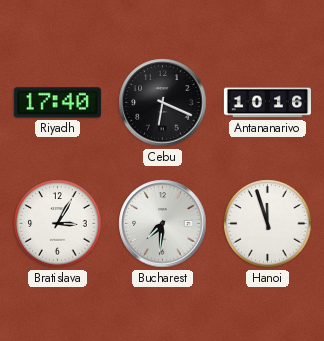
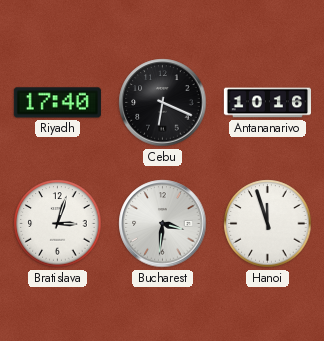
Bratislava: 3:05 -> 3:03 (58, 224)
Bucharest: 7:31 -> 3:31 (163, 224)
